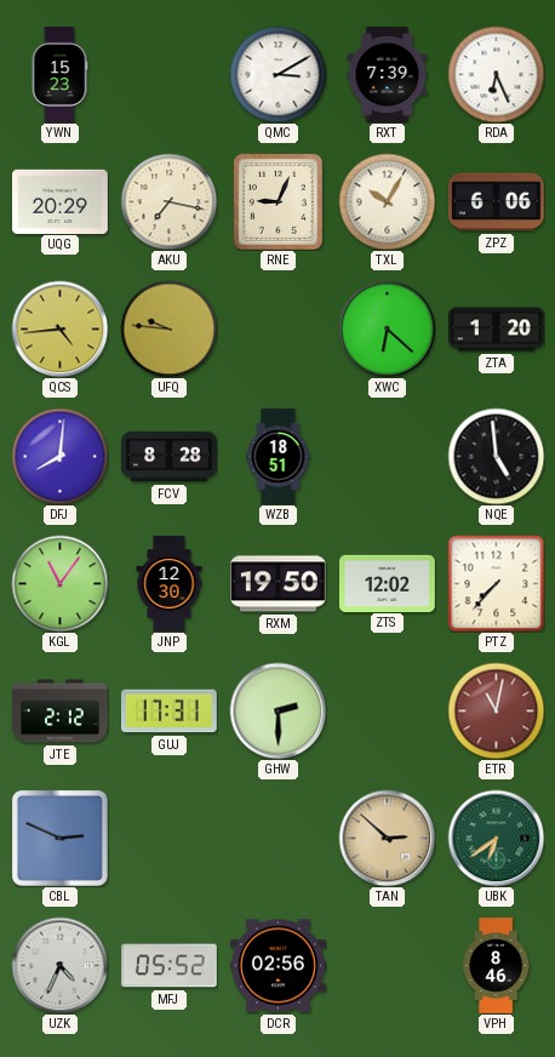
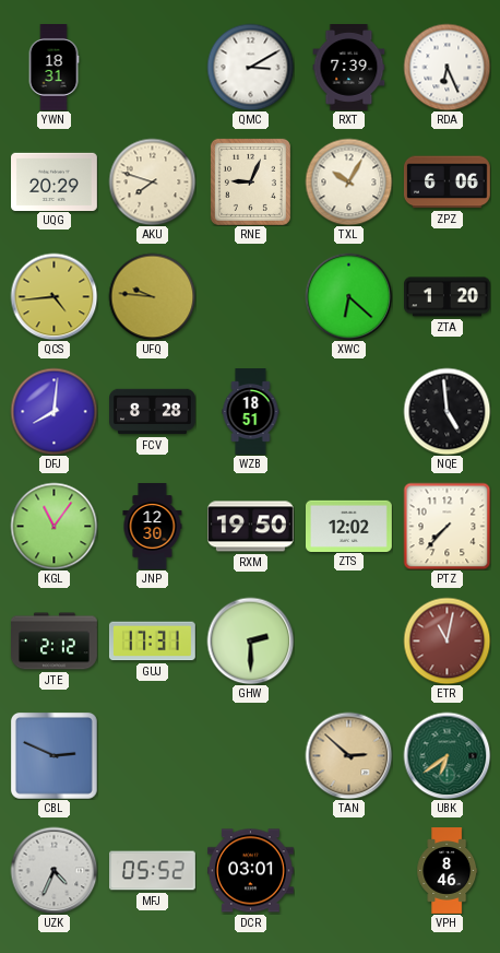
YWN: 15:23 -> 18:31 (53, 68)
AKU: 7:17 -> 7:48 (152, 181)
DCR: 02:56 -> 03:01 (251, 871)
